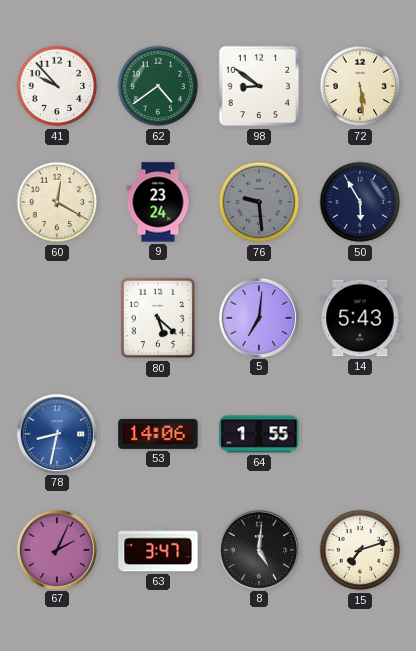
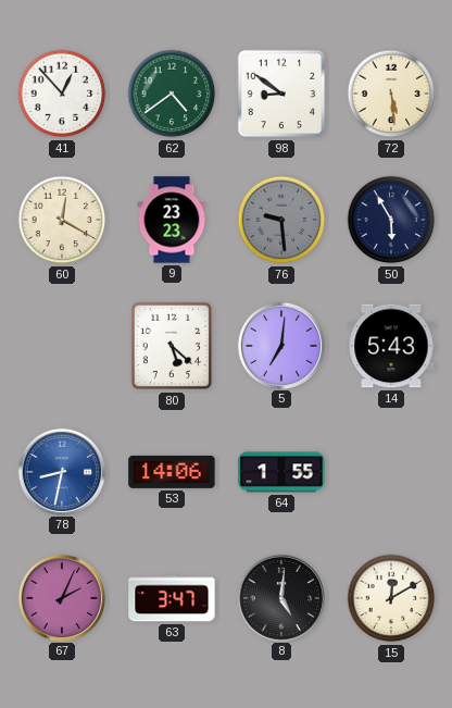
41: 9:53 -> 12:53 (62, 94)
9: 23:24 -> 23:23 (172, 220)
15: 7:12 -> 12:10 (391, 598)
